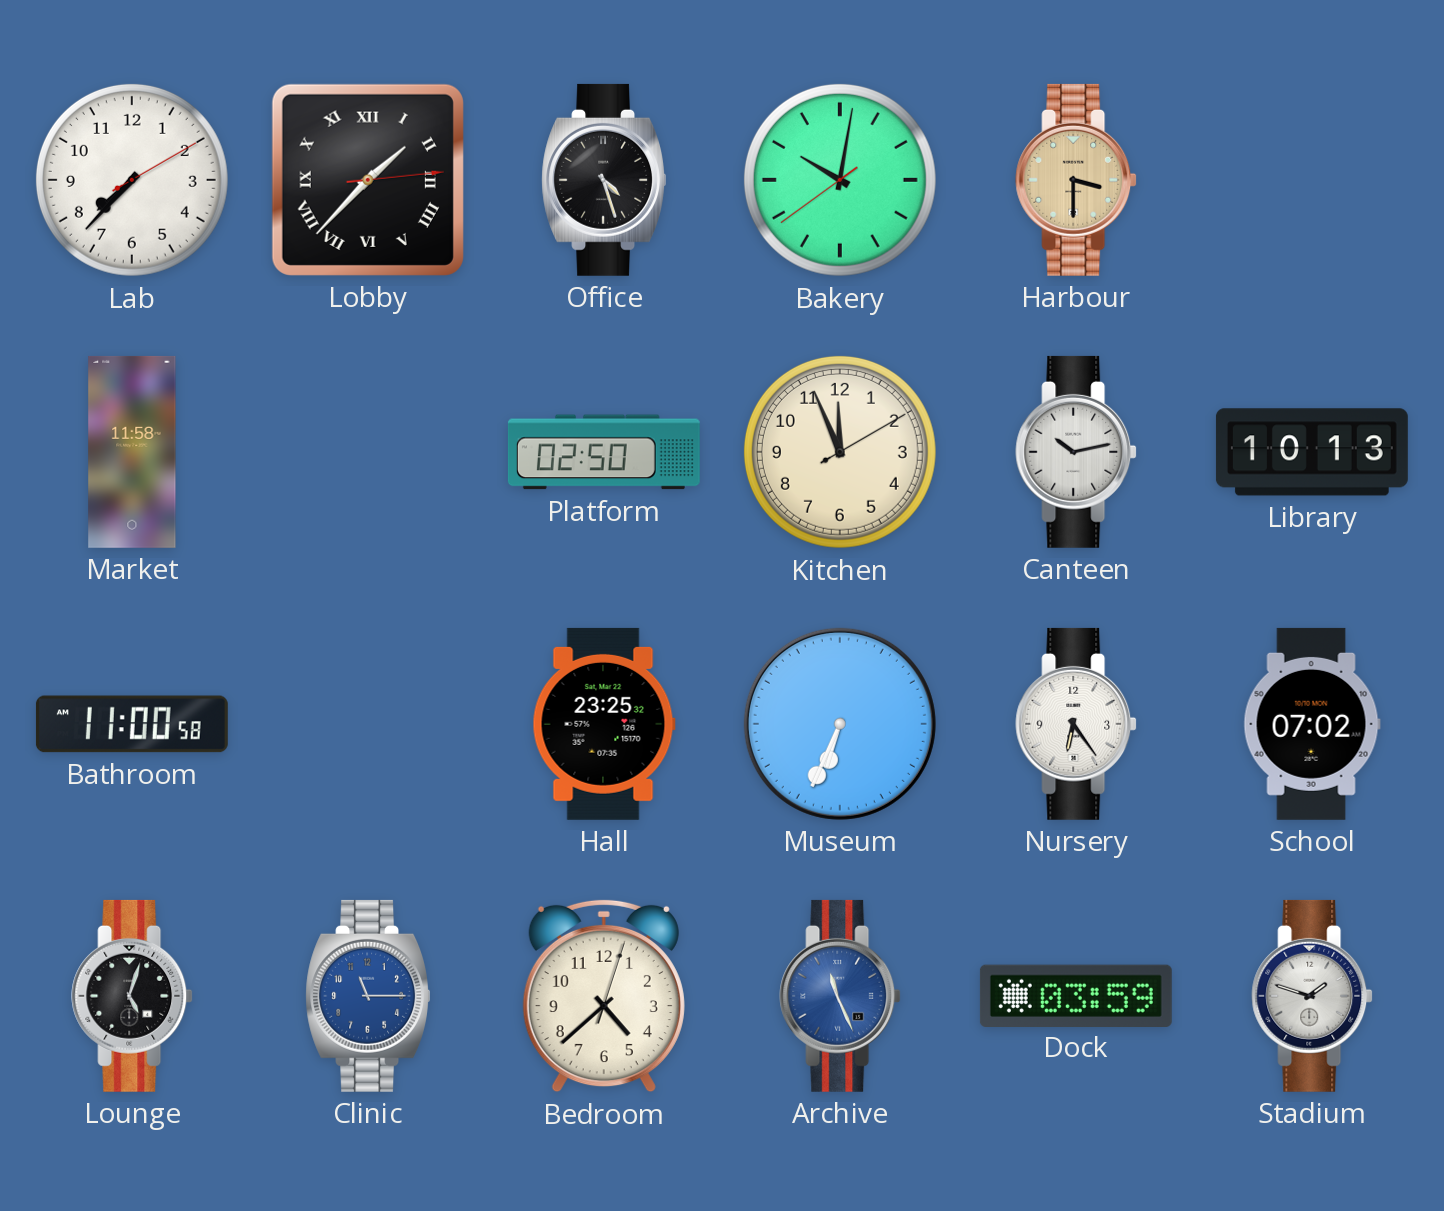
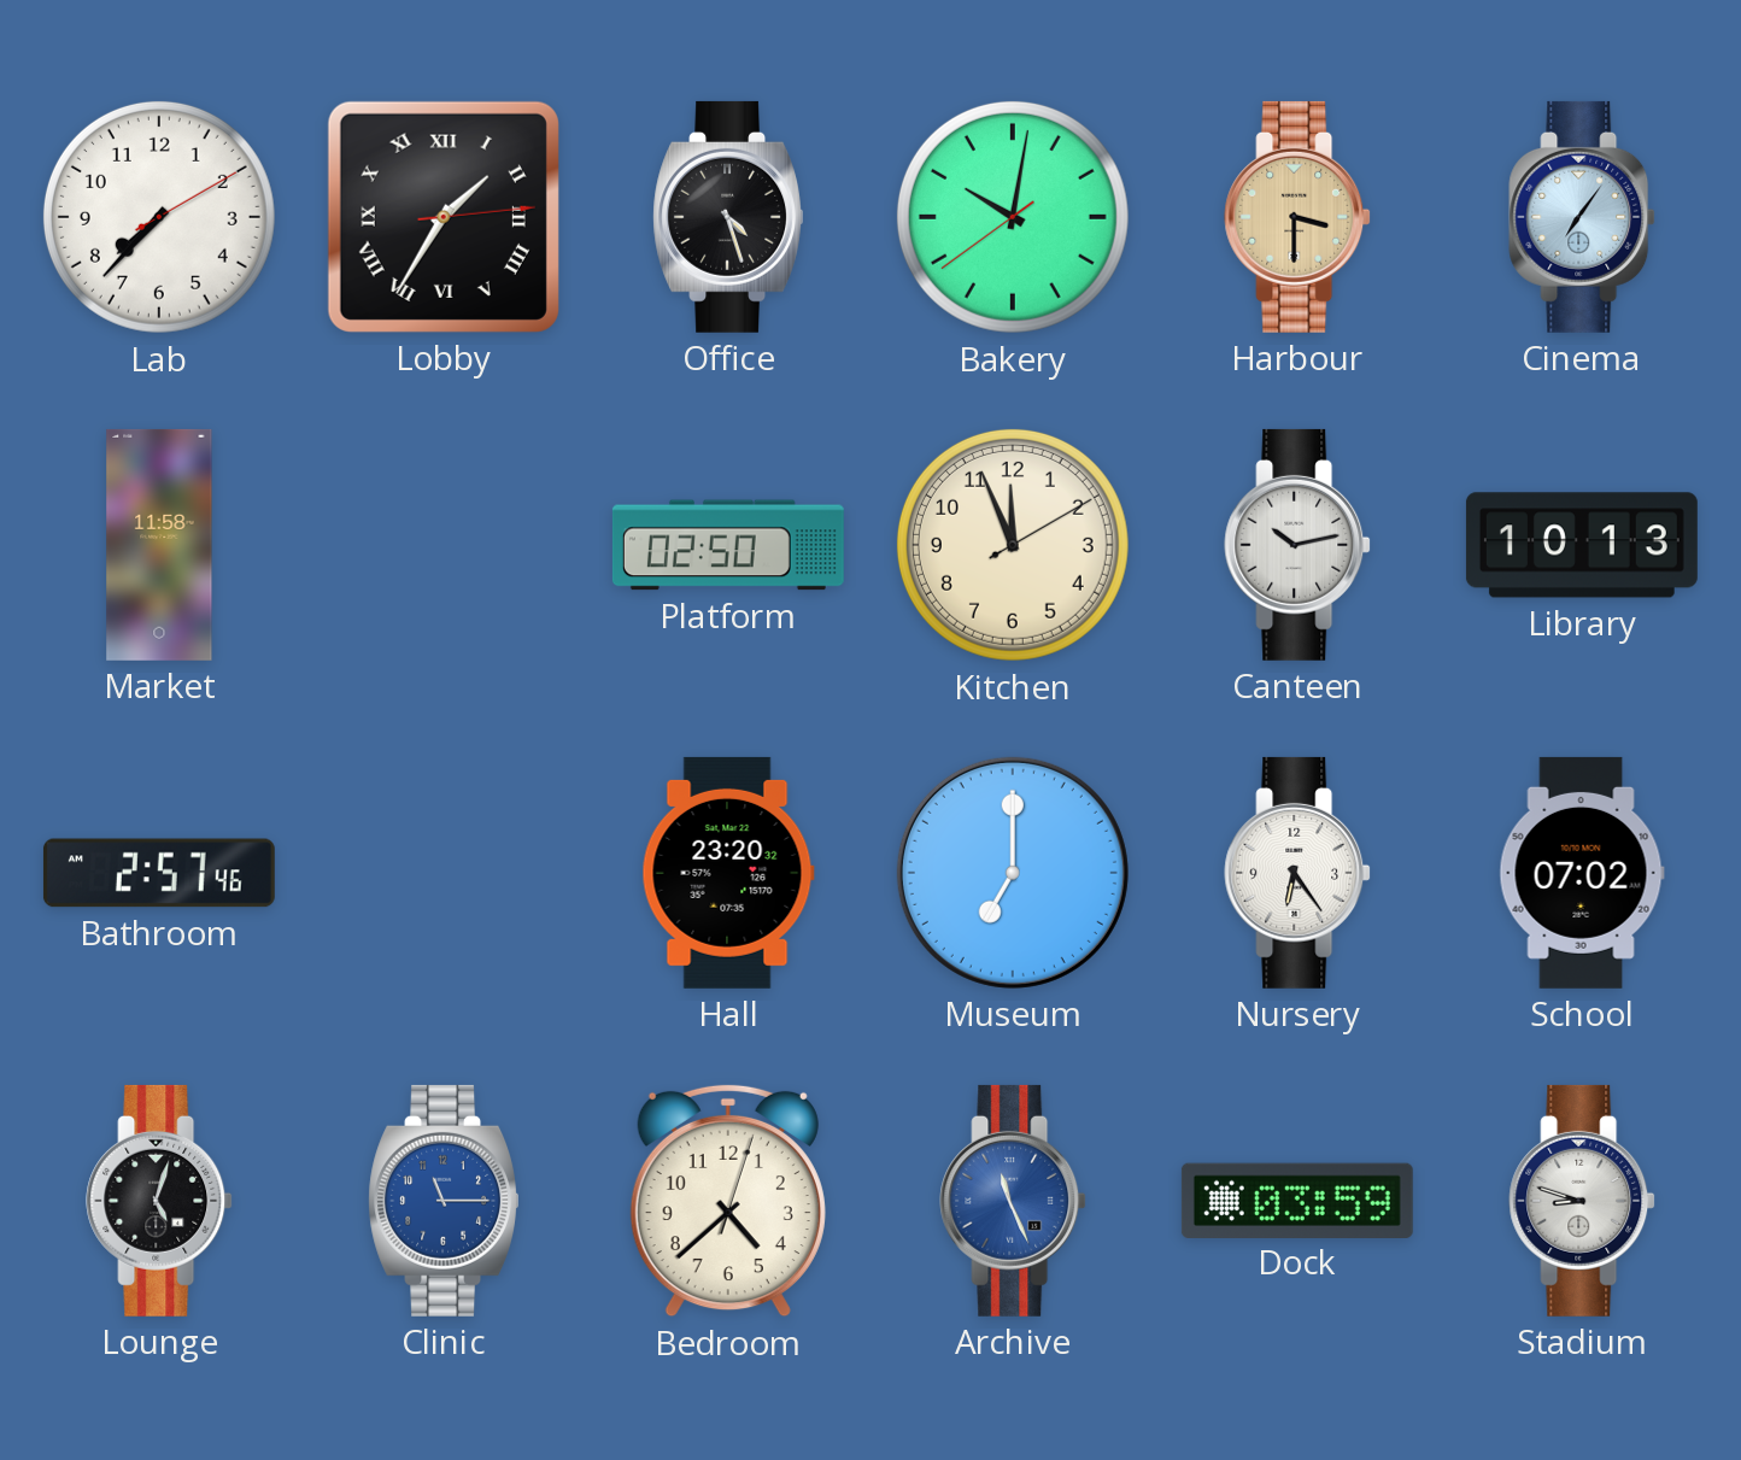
Lobby: 1:37 -> 1:35 (444, 217)
Cinema: none -> 7:06 (1582, 217)
Bathroom: 11:00 -> 2:57 (159, 873)
Hall: 23:25 -> 23:20 (728, 873)
Museum: 6:34 -> 7:00 (1013, 873)
Stadium: 1:48 -> 8:48 (1582, 1201)
